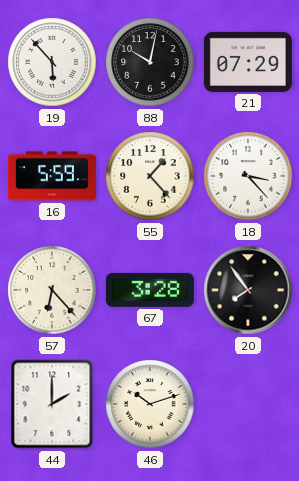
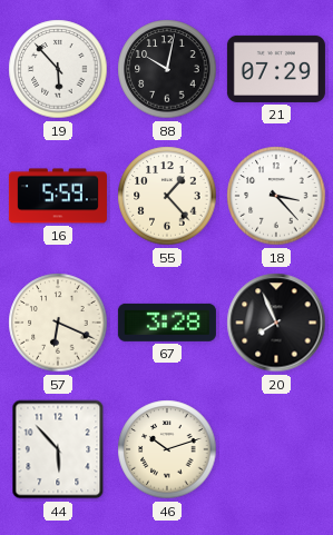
57: 6:23 -> 6:19 (58, 323)
20: 7:54 -> 7:56 (276, 323)
44: 2:00 -> 5:53 (58, 449)
